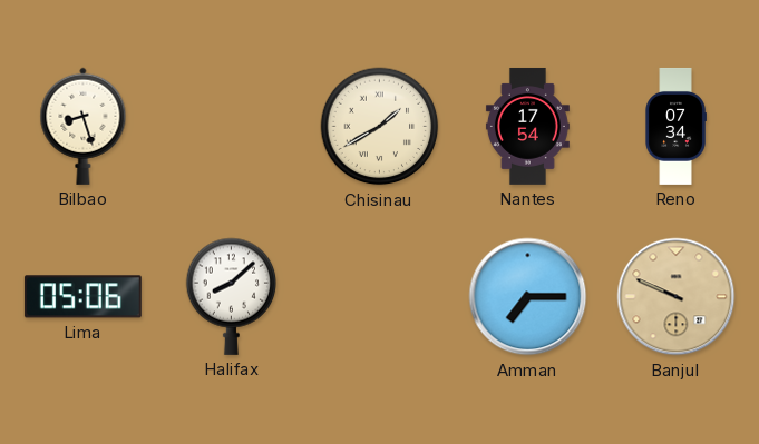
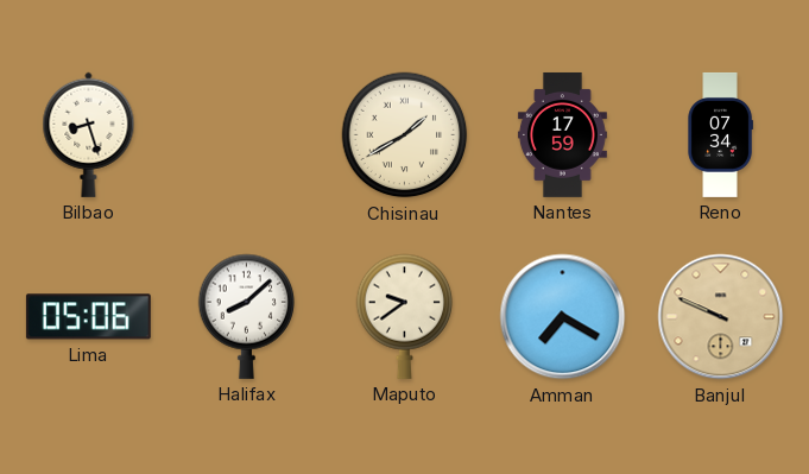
Nantes: 17:54 -> 17:59 (562, 134)
Maputo: none -> 9:39 (405, 316)
Amman: 7:15 -> 7:20 (563, 317)
